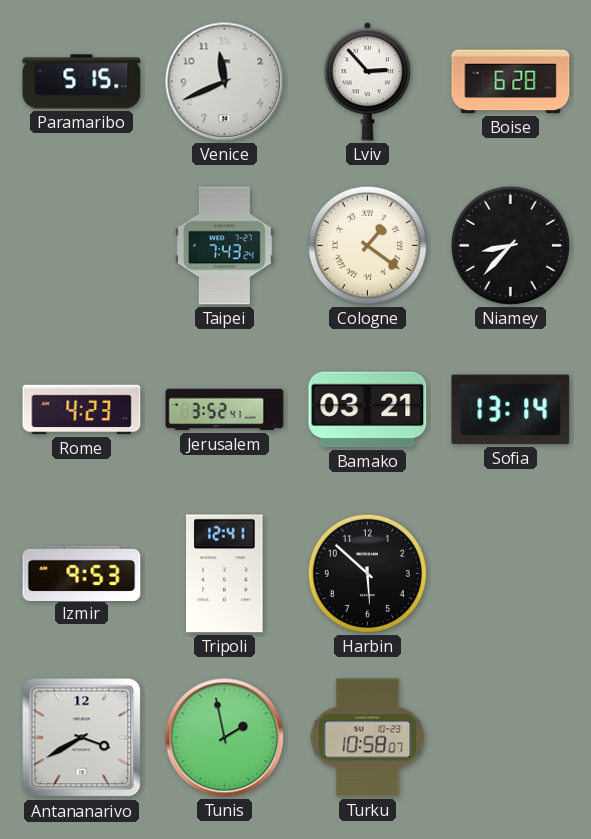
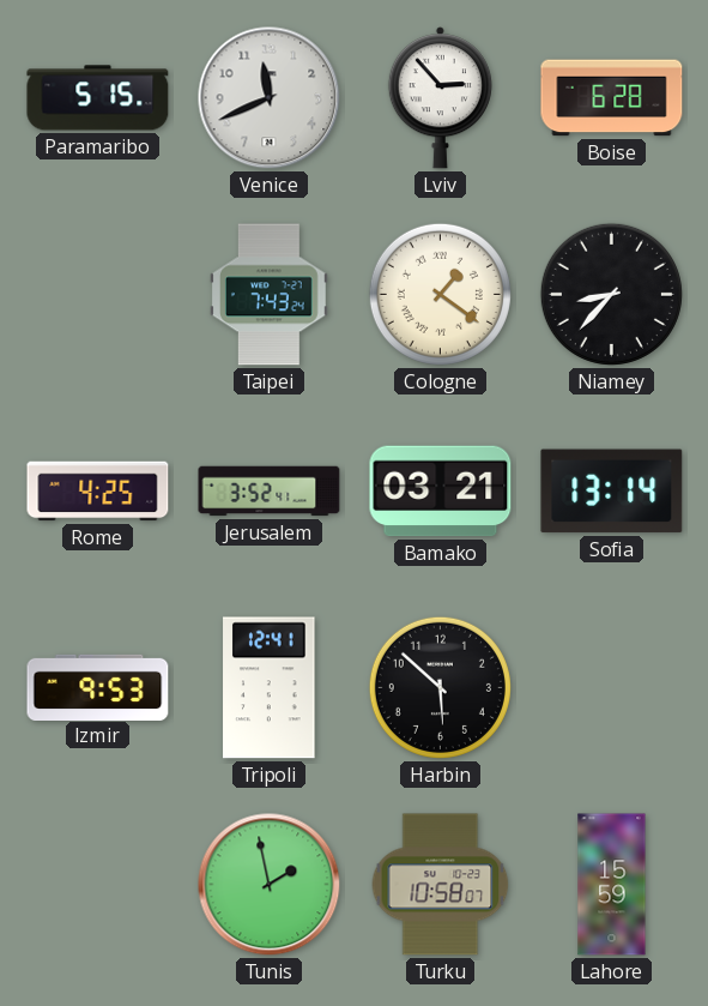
Rome: 4:23 -> 4:25 (98, 492)
Antananarivo: 3:40 -> none (82, 738)
Lahore: none -> 15:59 (612, 885)
